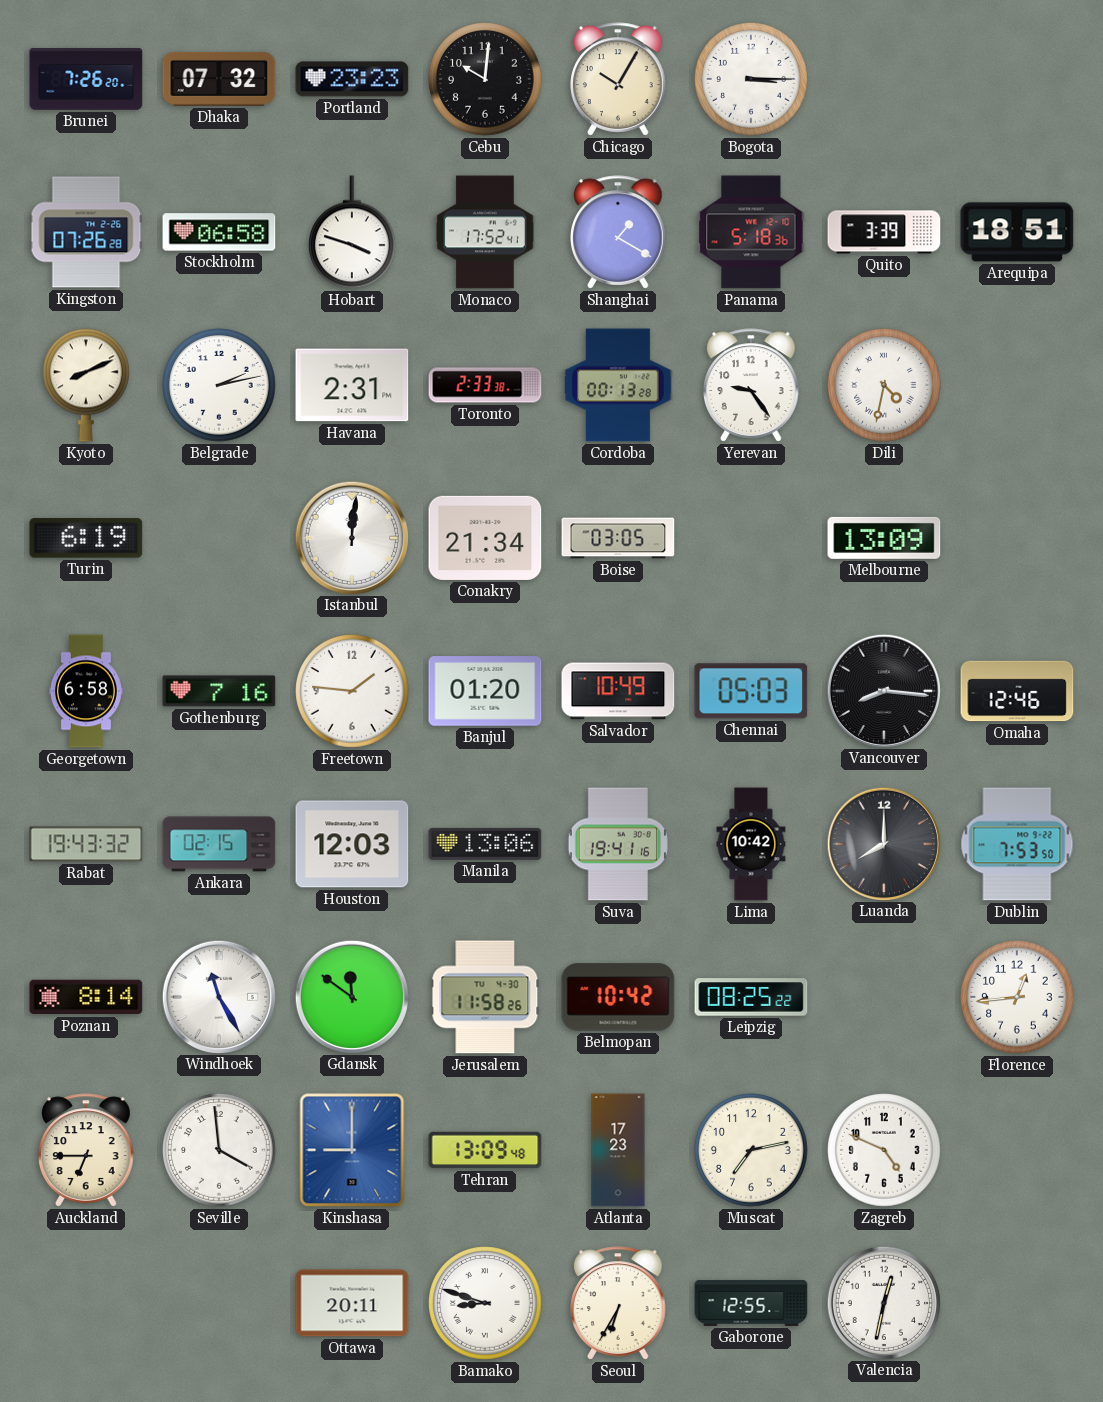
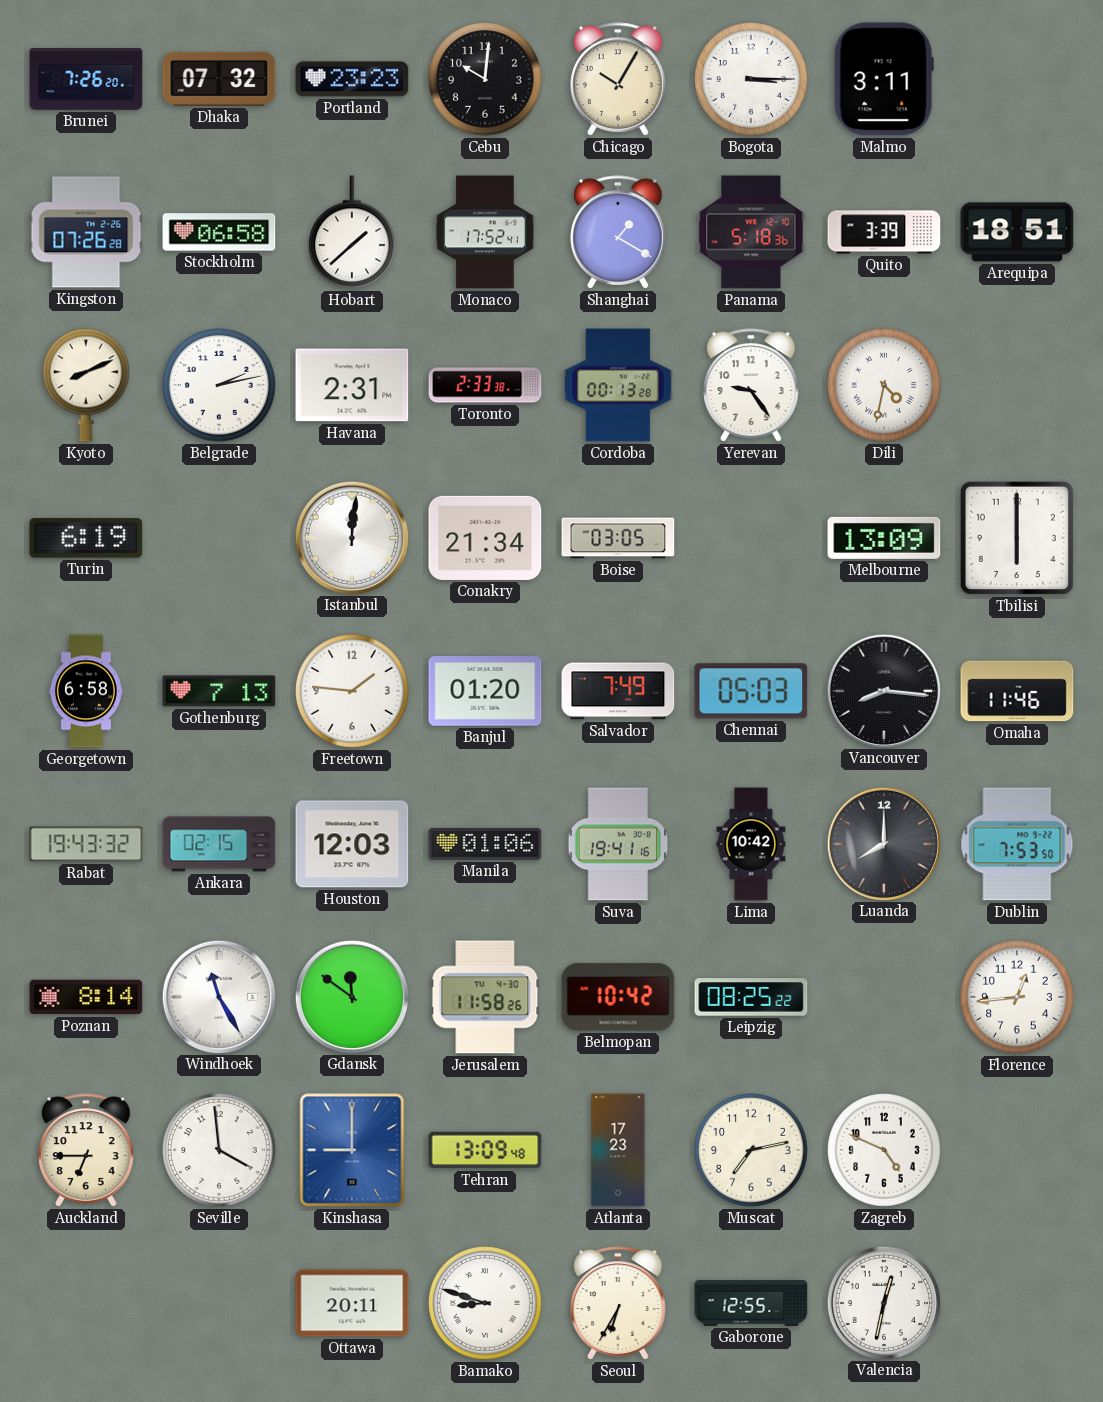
Malmo: none -> 3:11 (884, 79)
Hobart: 3:48 -> 1:38 (353, 232)
Tbilisi: none -> 6:00 (1017, 538)
Gothenburg: 7:16 -> 7:13 (219, 691)
Salvador: 10:49 -> 7:49 (618, 691)
Omaha: 12:46 -> 11:46 (1017, 691)
Manila: 13:06 -> 01:06 (485, 844)
